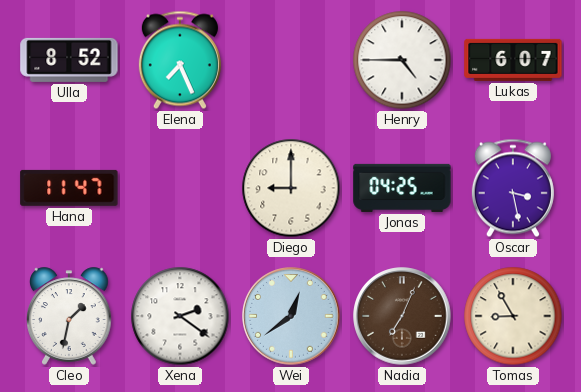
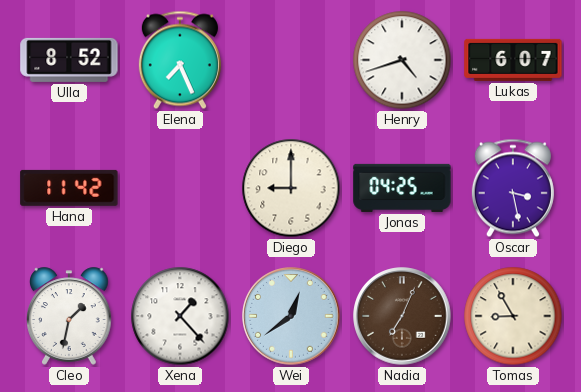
Henry: 4:45 -> 4:42 (402, 60)
Hana: 11:47 -> 11:42 (69, 188)
Xena: 2:21 -> 1:23 (180, 316)
